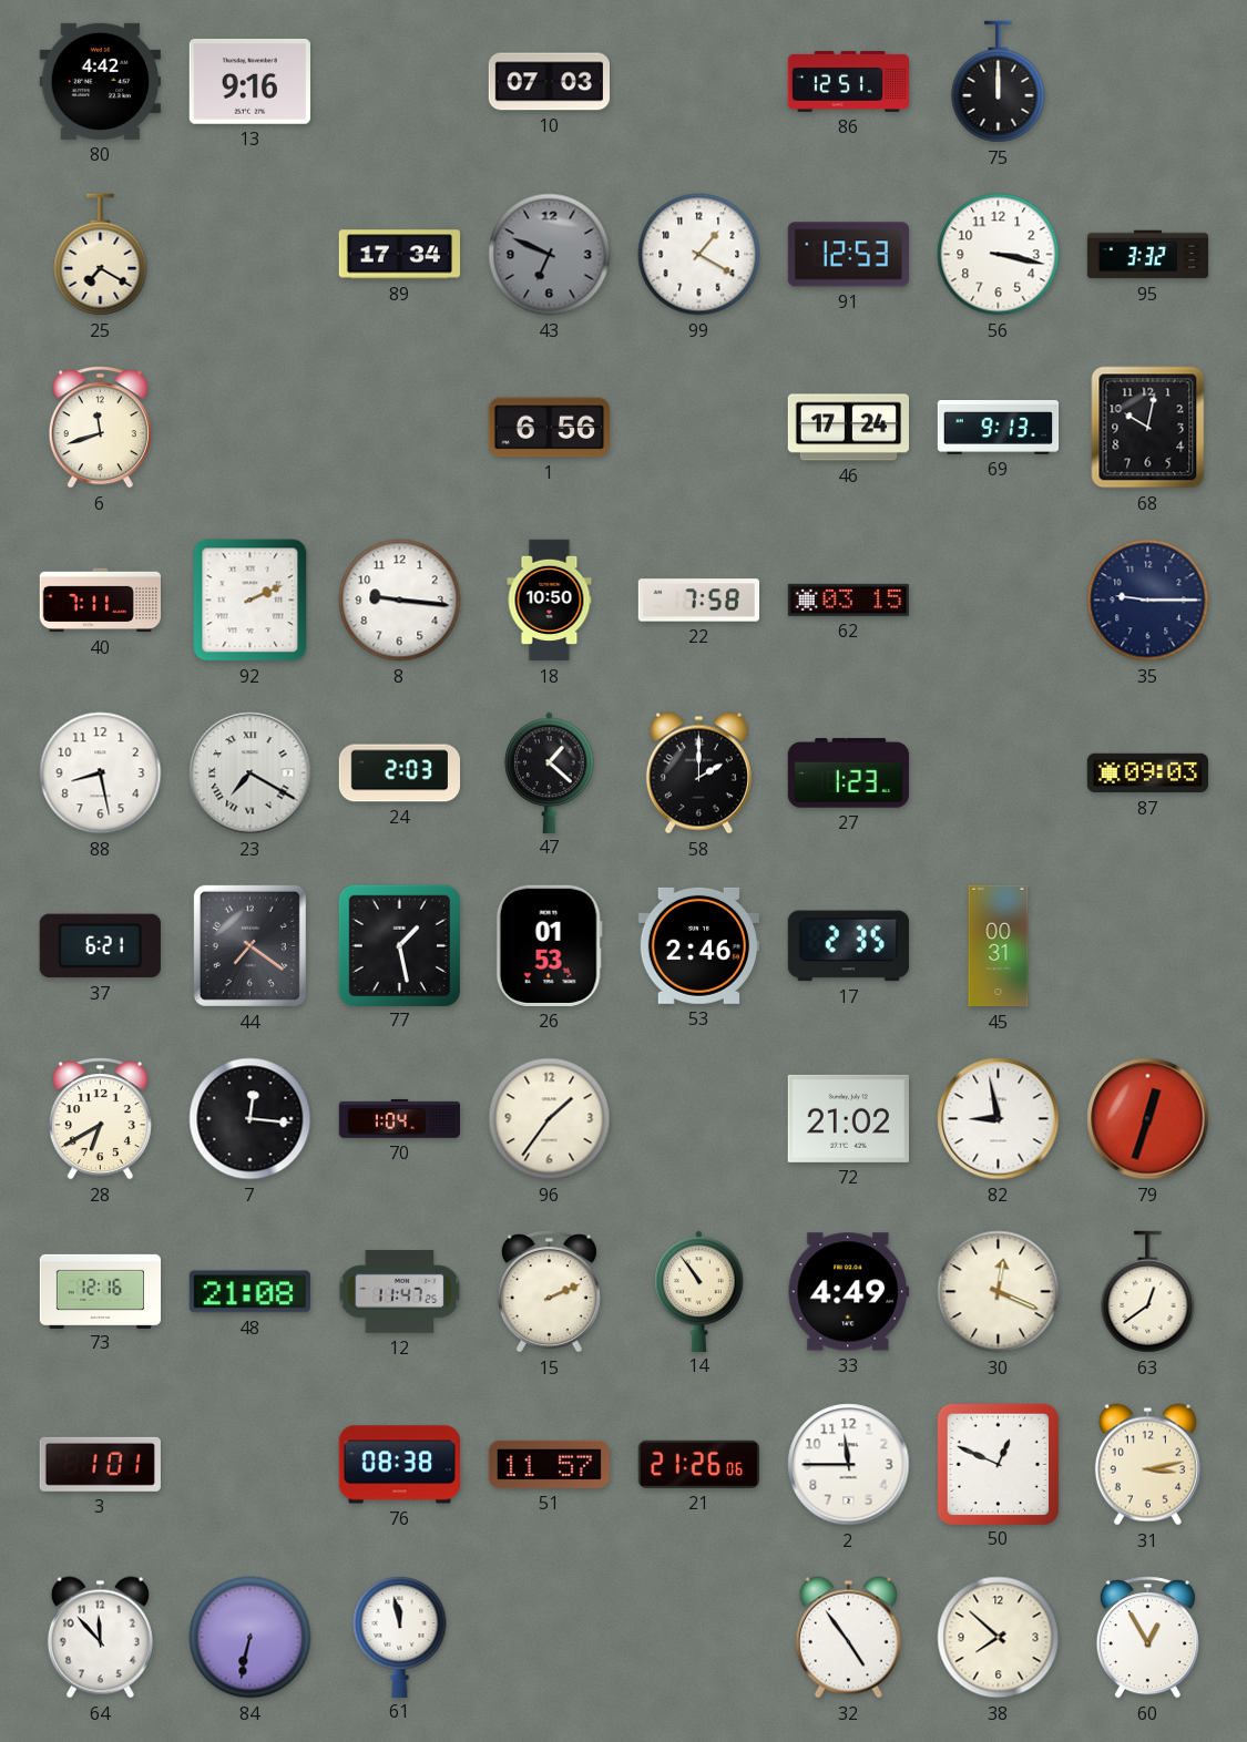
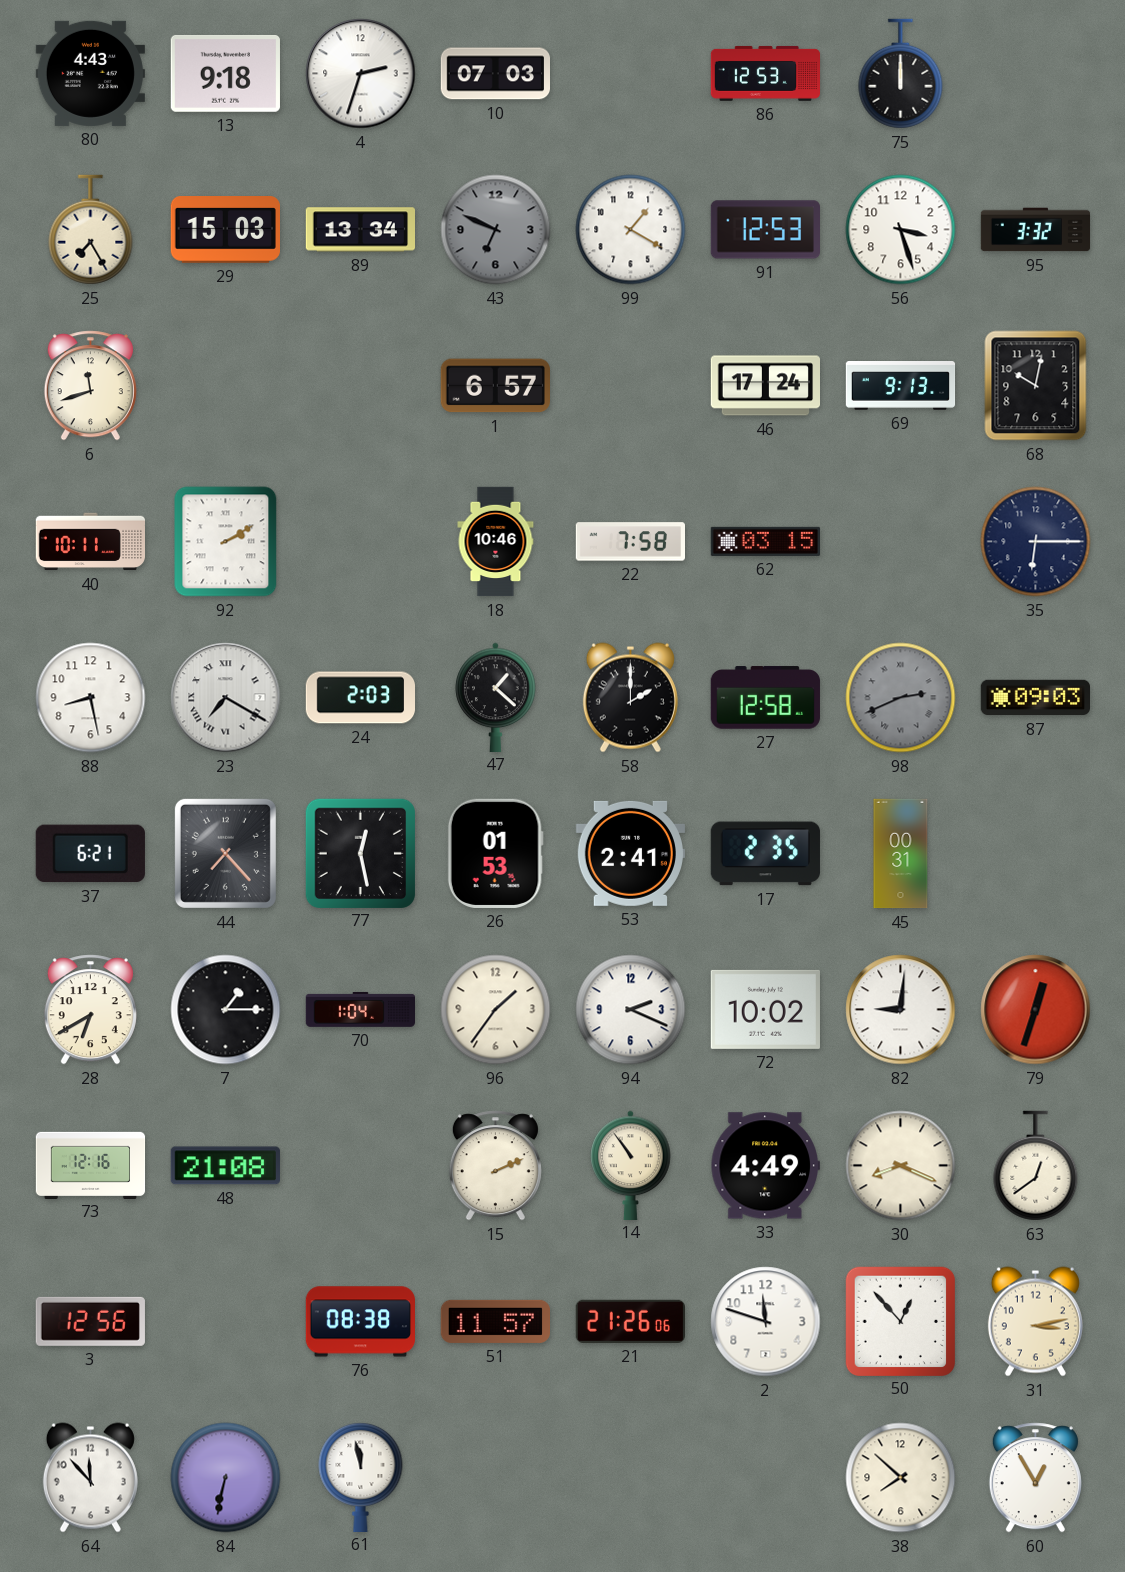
80: 4:42 -> 4:43 (90, 73)
13: 9:16 -> 9:18 (225, 74)
4: none -> 2:33 (361, 74)
86: 12:51 -> 12:53 (766, 73)
25: 7:20 -> 7:25 (91, 230)
29: none -> 15:03 (225, 230)
89: 17:34 -> 13:34 (360, 230)
56: 3:17 -> 3:27 (901, 230)
1: 6:56 -> 6:57 (495, 386)
40: 7:11 -> 10:11 (90, 542)
92: 2:11 -> 2:10 (226, 542)
8: 9:16 -> none (400, 601)
18: 10:50 -> 10:46 (496, 542)
35: 9:15 -> 6:15 (1036, 542)
27: 1:23 -> 12:58 (765, 698)
98: none -> 2:41 (901, 698)
44: 7:21 -> 7:23 (225, 853)
77: 1:28 -> 12:28 (360, 853)
53: 2:46 -> 2:41 (630, 853)
7: 12:16 -> 1:15 (226, 1010)
94: none -> 2:19 (631, 1010)
72: 21:02 -> 10:02 (765, 1009)
82: 8:58 -> 9:01 (901, 1010)
12: 11:47 -> none (400, 1292)
30: 12:19 -> 8:19 (901, 1166)
3: 1:01 -> 12:56 (90, 1321)
2: 11:45 -> 11:48 (766, 1322)
50: 12:49 -> 12:53 (900, 1321)
32: 4:54 -> none (848, 1638)
